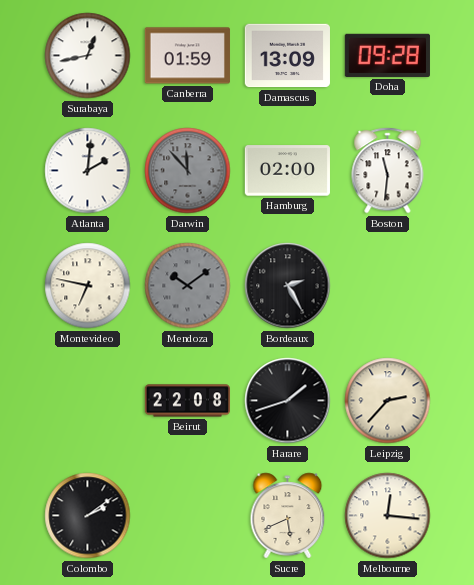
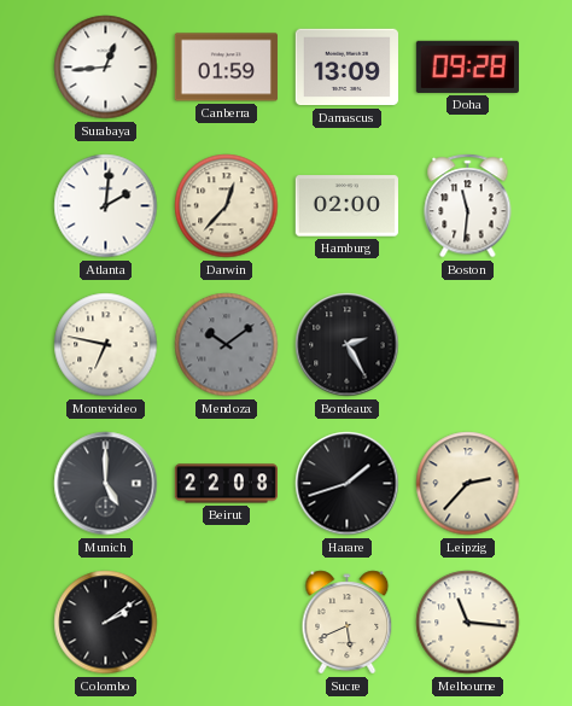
Surabaya: 12:43 -> 12:44 (106, 68)
Darwin: 11:53 -> 12:37 (227, 206)
Darwin dial: grey -> cream (227, 206)
Munich: none -> 5:00 (106, 484)
Melbourne: 12:16 -> 11:16 (468, 623)
